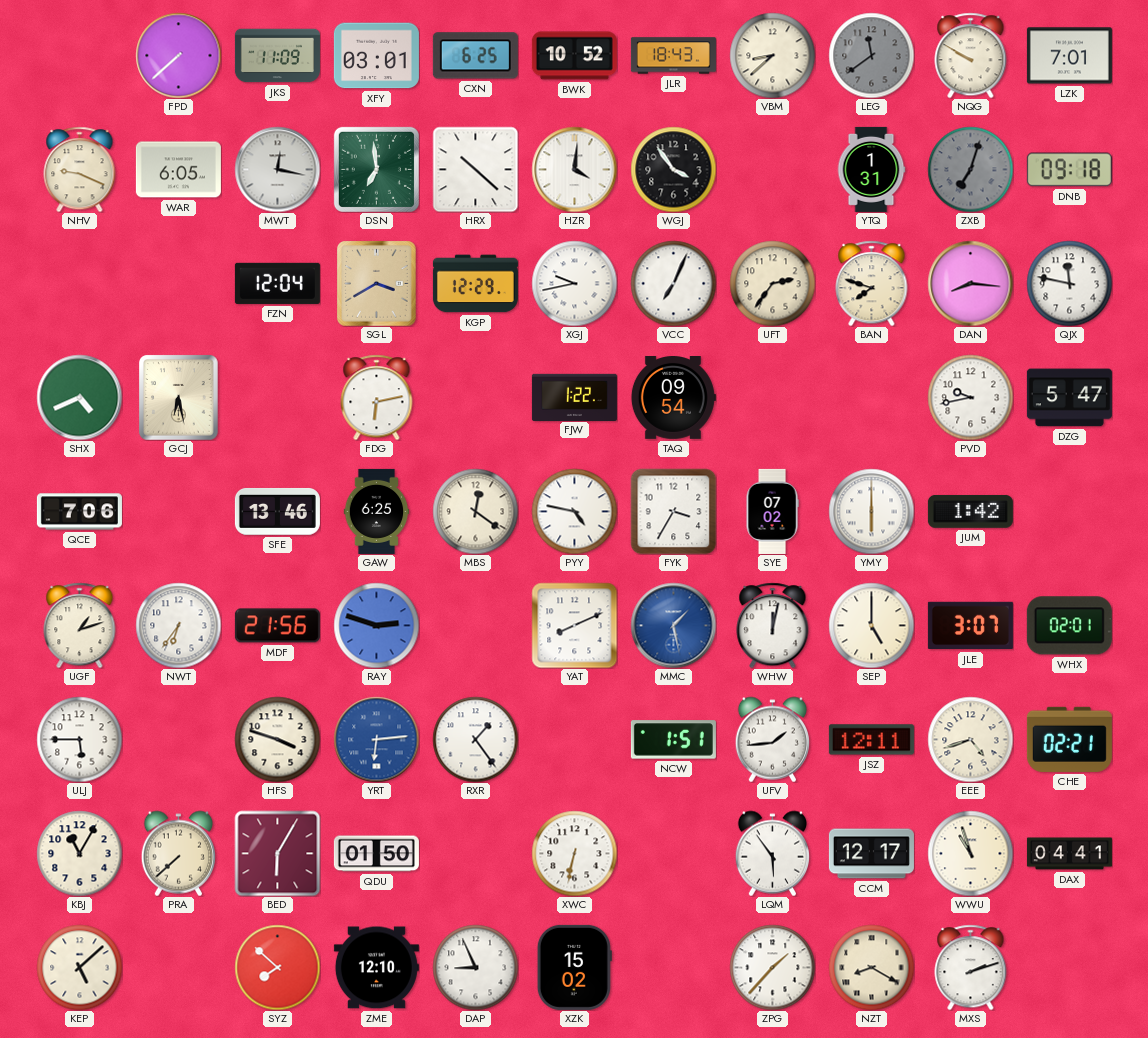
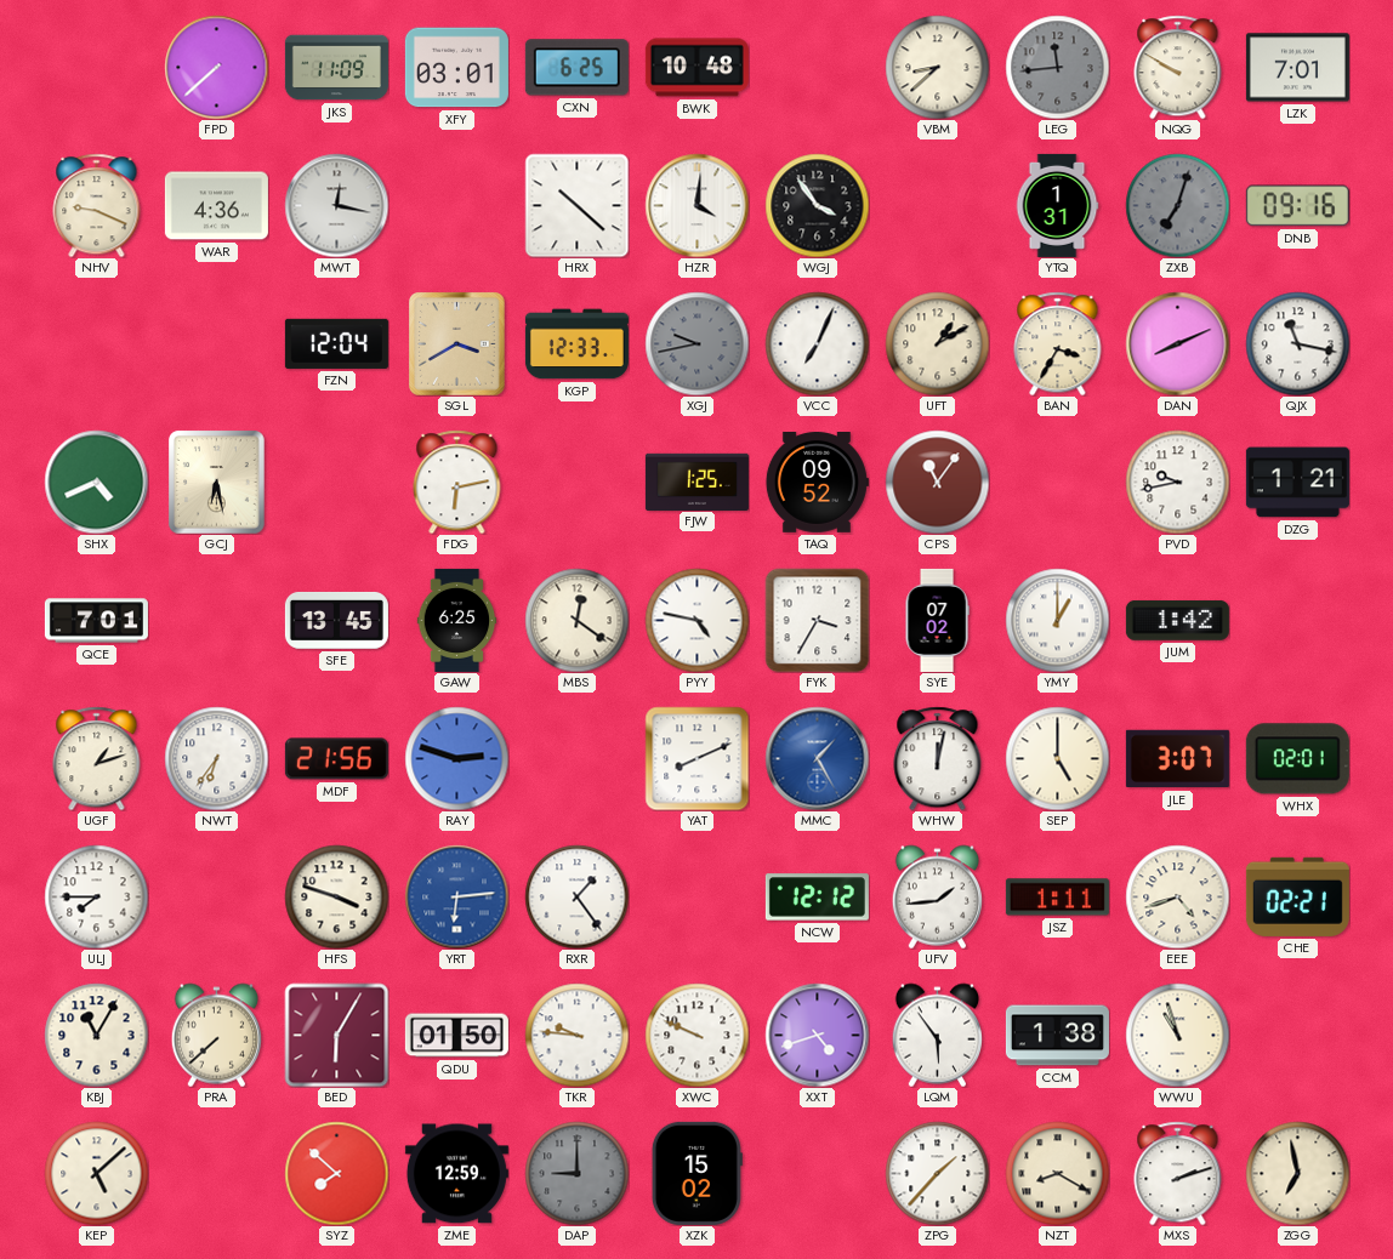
BWK: 10:52 -> 10:48 (696, 68)
JLR: 18:43 -> none (673, 56)
LEG: 11:39 -> 11:44 (1057, 67)
WAR: 6:05 -> 4:36 (216, 206)
DSN: 6:59 -> none (376, 169)
DNB: 09:18 -> 09:16 (1297, 206)
KGP: 12:29 -> 12:33 (576, 344)
XGJ dial: white -> grey (696, 343)
UFT: 2:36 -> 1:10 (937, 343)
BAN: 7:48 -> 3:35 (1058, 343)
DAN: 8:16 -> 8:11 (1177, 343)
QJX: 11:47 -> 11:17 (1297, 343)
FJW: 1:22 -> 1:25 (696, 482)
TAQ: 09:54 -> 09:52 (817, 483)
CPS: none -> 11:06 (937, 482)
DZG: 5:47 -> 1:21 (1297, 483)
QCE: 7:06 -> 7:01 (96, 621)
SFE: 13:46 -> 13:45 (336, 620)
YMY: 6:00 -> 1:00 (1057, 620)
MMC: 1:28 -> 1:25 (817, 758)
ULJ: 5:45 -> 7:45 (96, 896)
NCW: 1:51 -> 12:12 (817, 898)
JSZ: 12:11 -> 1:11 (1057, 898)
TKR: none -> 9:46 (576, 1035)
XWC: 6:32 -> 9:49 (696, 1035)
XXT: none -> 4:42 (817, 1035)
CCM: 12:17 -> 1:38 (1057, 1036)
DAX: 04:41 -> none (1069, 854)
ZME: 12:10 -> 12:59 (456, 1174)
DAP: 8:56 -> 9:00 (576, 1173)
DAP dial: white -> grey (576, 1173)
ZGG: none -> 6:58 (1297, 1173)
